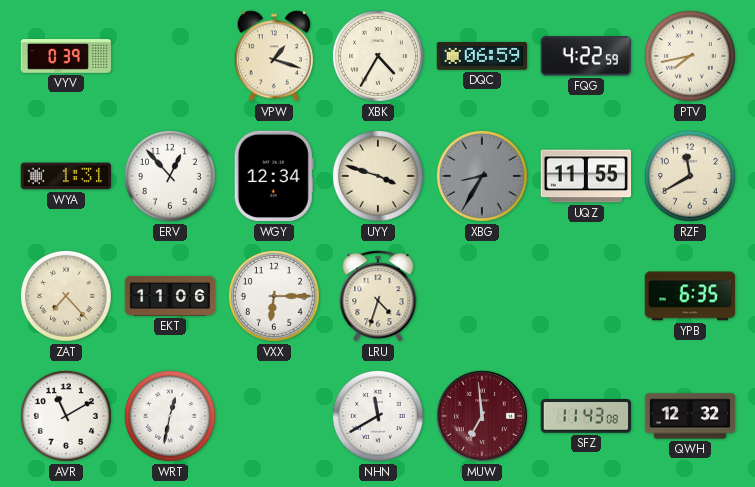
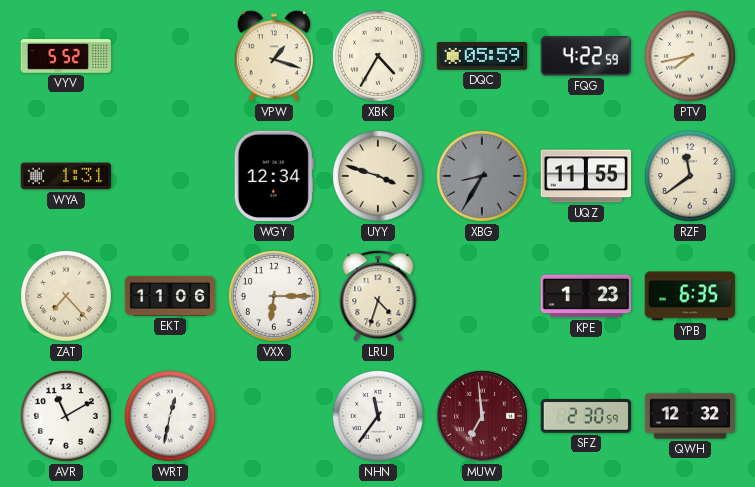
VYV: 0:39 -> 5:52 (66, 56)
DQC: 06:59 -> 05:59 (482, 56)
ERV: 12:53 -> none (170, 176)
RZF: 11:40 -> 11:39 (690, 176)
KPE: none -> 1:23 (586, 296)
NHN: 11:40 -> 11:36 (378, 416)
SFZ: 11:43 -> 2:30 (586, 417)
